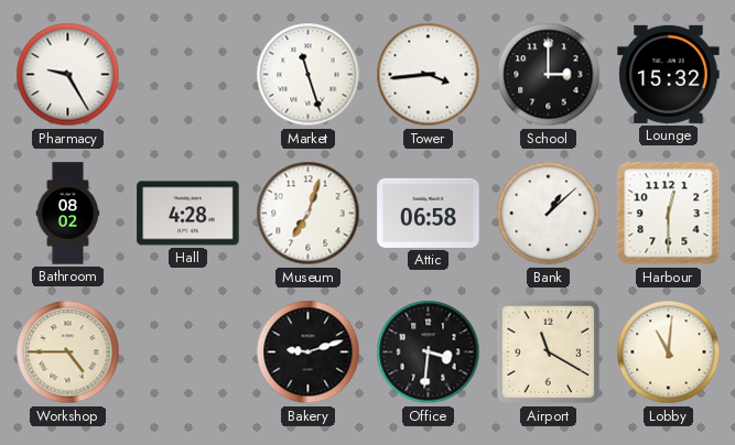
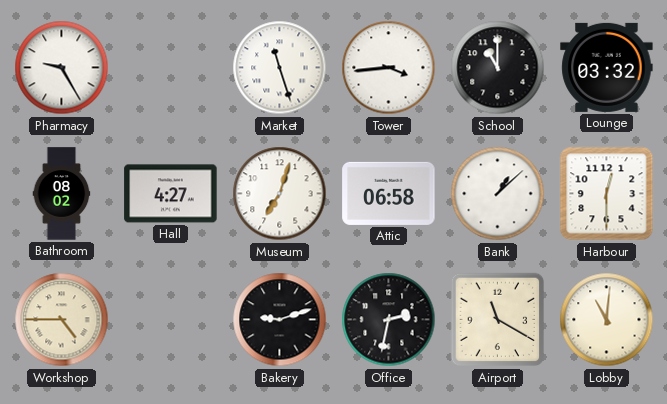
School: 3:00 -> 11:00 (498, 68)
Lounge: 15:32 -> 03:32 (607, 67)
Hall: 4:28 -> 4:27 (171, 194)
Office: 3:31 -> 2:32 (389, 320)
